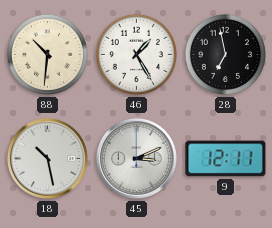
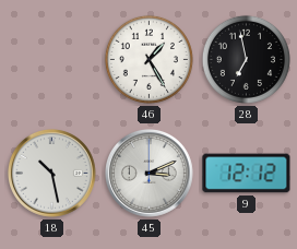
88: 10:31 -> none (47, 54)
9: 12:11 -> 12:12 (247, 174)
